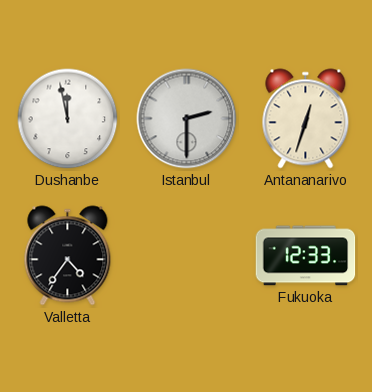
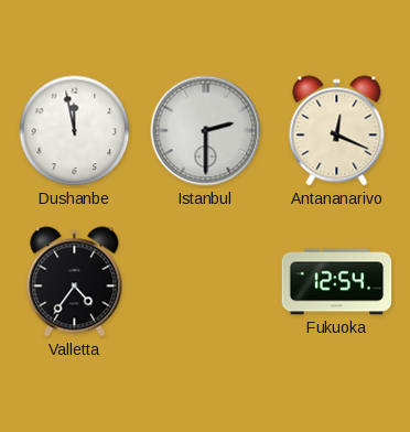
Antananarivo: 12:33 -> 12:19 (337, 131)
Fukuoka: 12:33 -> 12:54 (337, 282)
